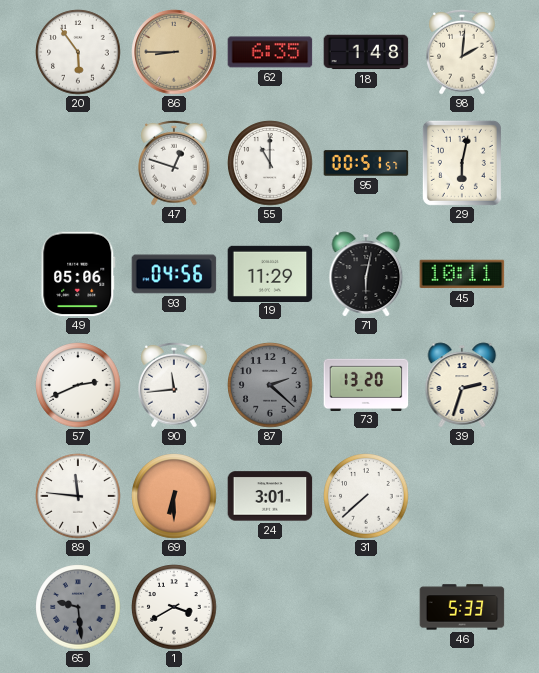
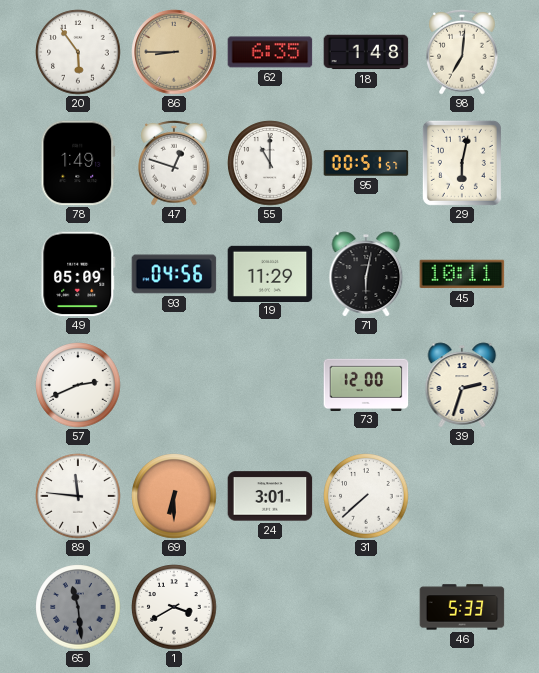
98: 2:01 -> 7:01 (462, 52)
78: none -> 1:49 (78, 163)
49: 05:06 -> 05:09 (78, 274)
90: 11:44 -> none (174, 385)
87: 2:22 -> none (270, 385)
73: 13:20 -> 12:00 (366, 384)
65: 9:29 -> 11:29 (78, 607)
